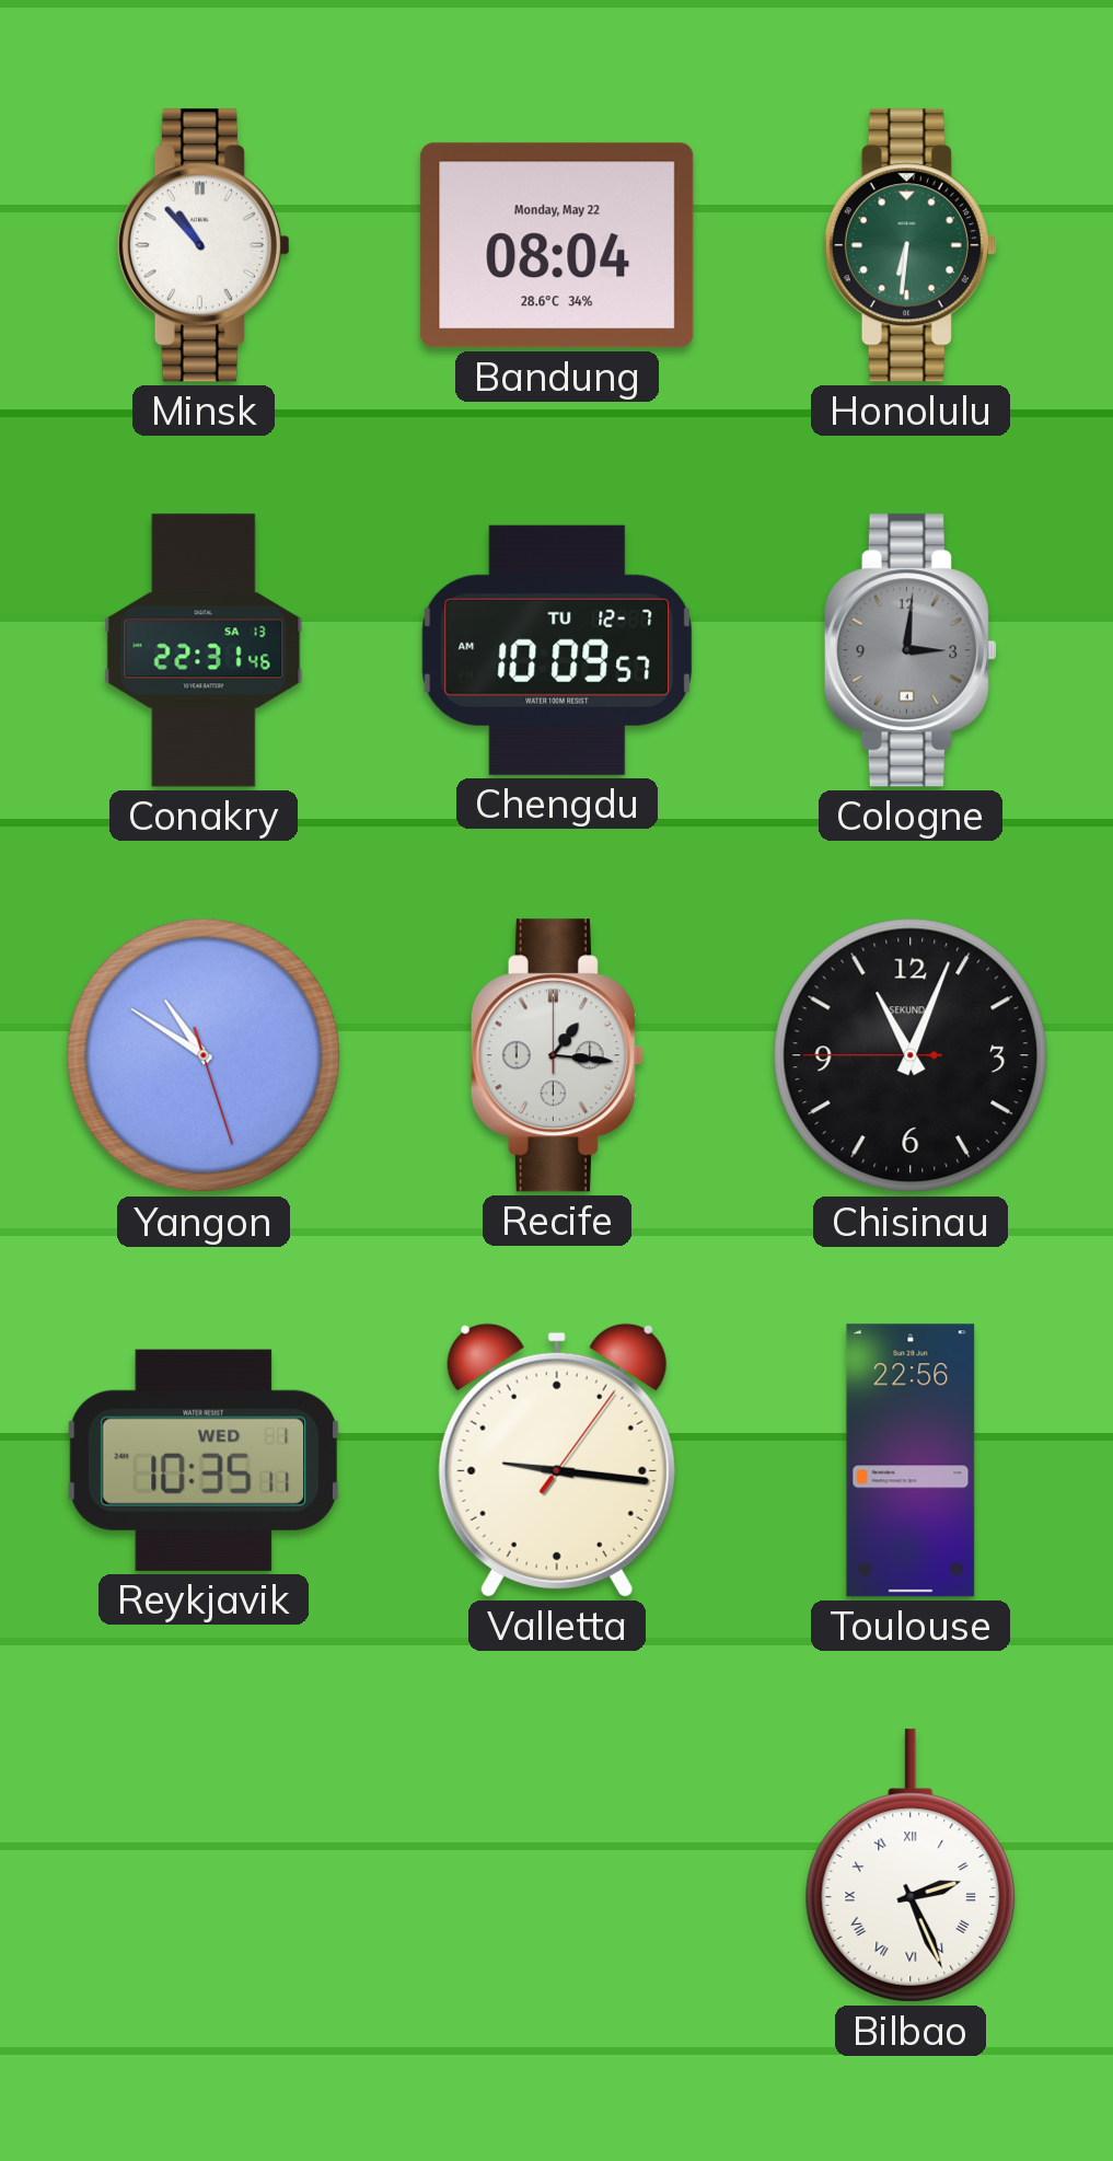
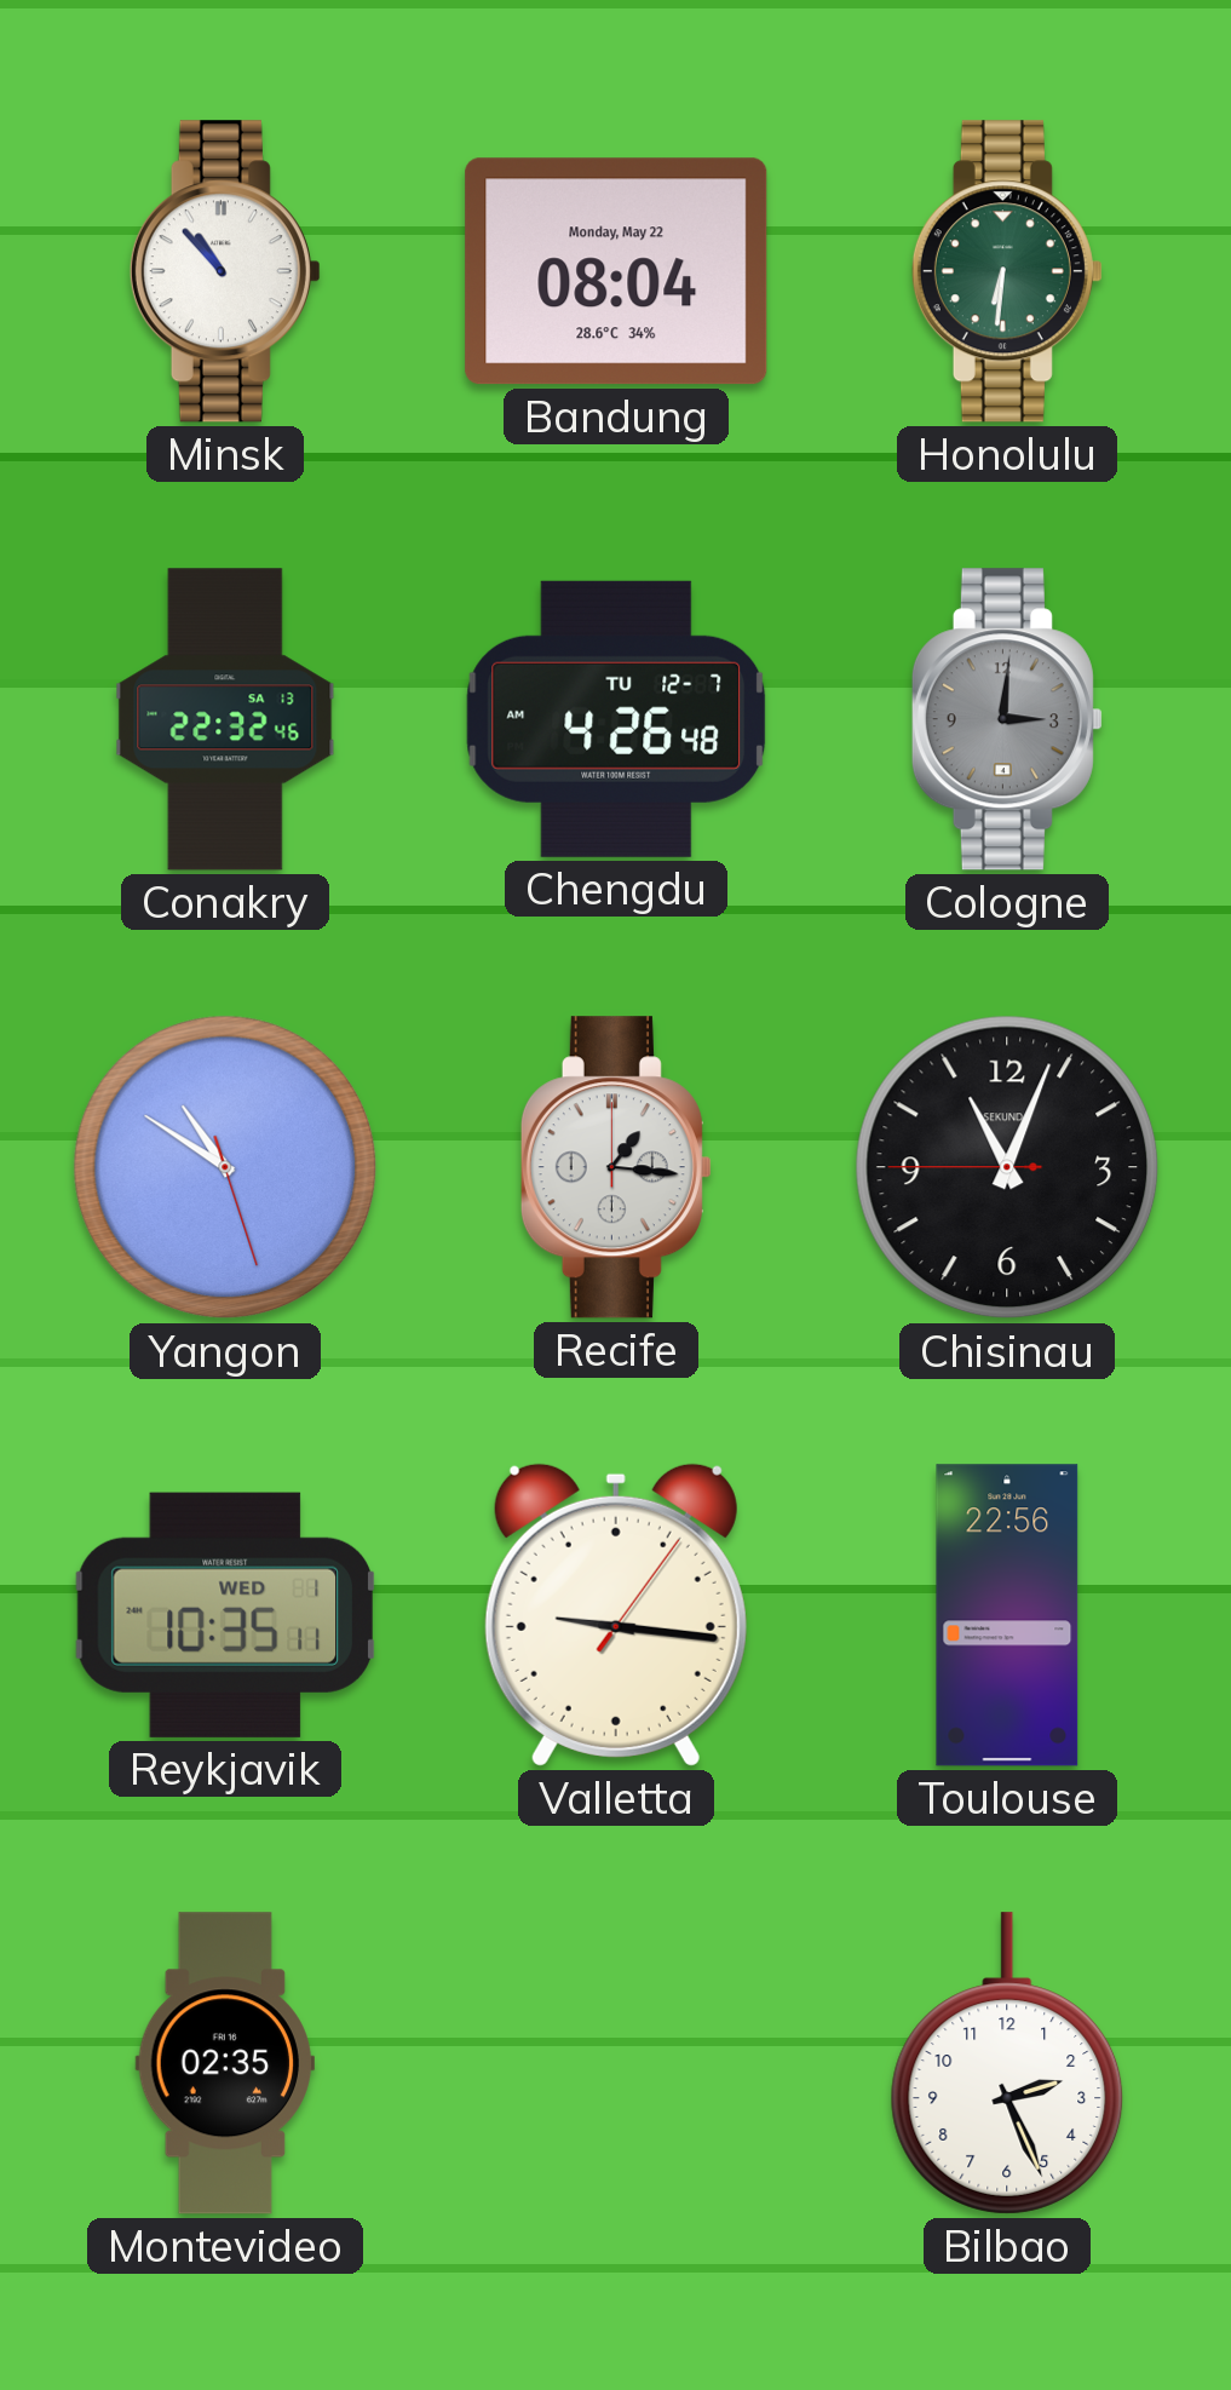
Conakry: 22:31 -> 22:32 (225, 719)
Chengdu: 10:09 -> 4:26 (616, 719)
Montevideo: none -> 02:35 (224, 2063)
Bilbao numerals: Roman -> Arabic (1007, 2063)
